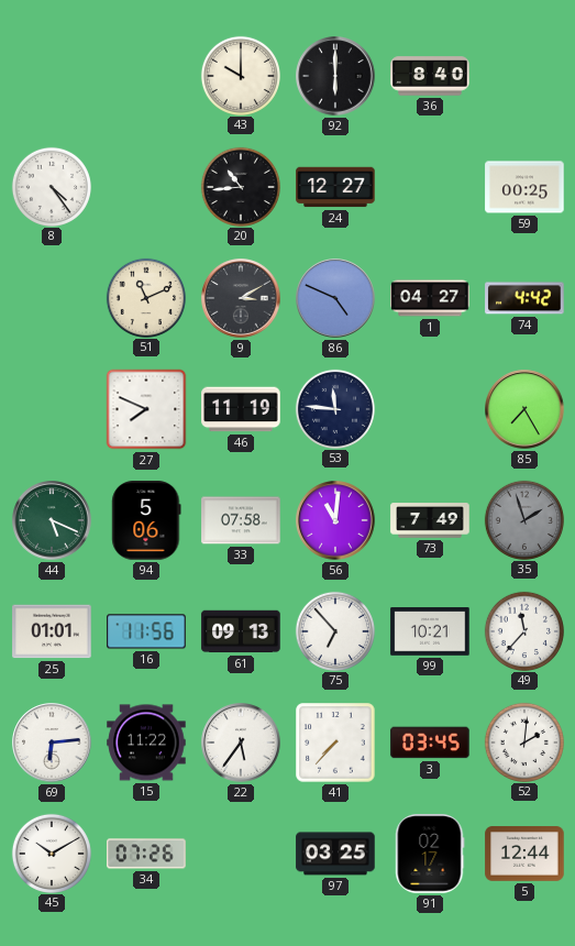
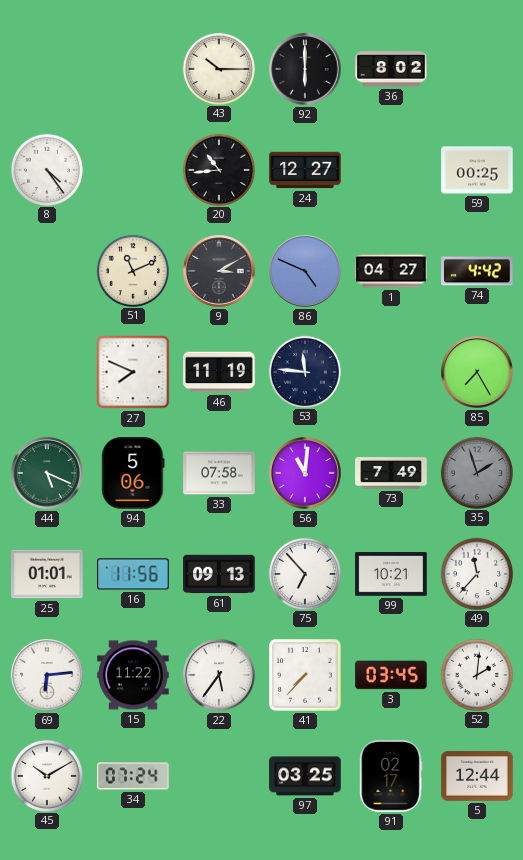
43: 10:00 -> 10:15 (218, 68)
36: 8:40 -> 8:02 (391, 69)
34: 07:26 -> 07:24 (133, 776)
